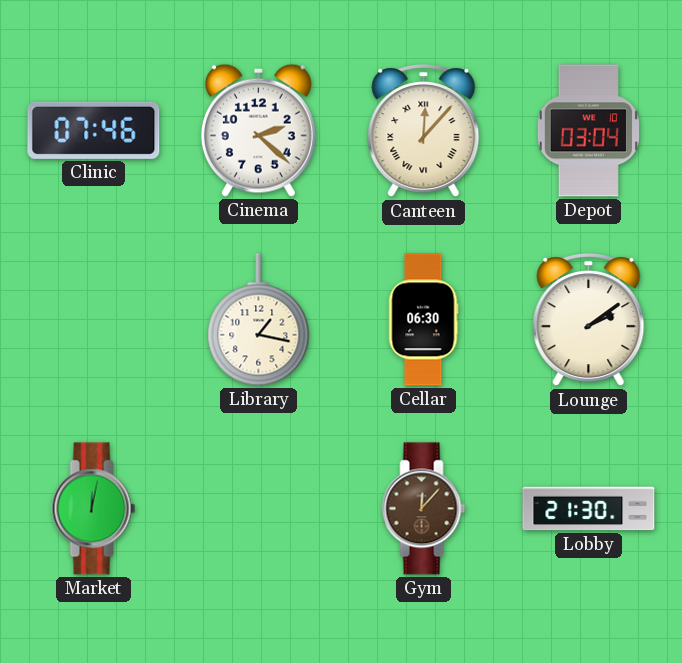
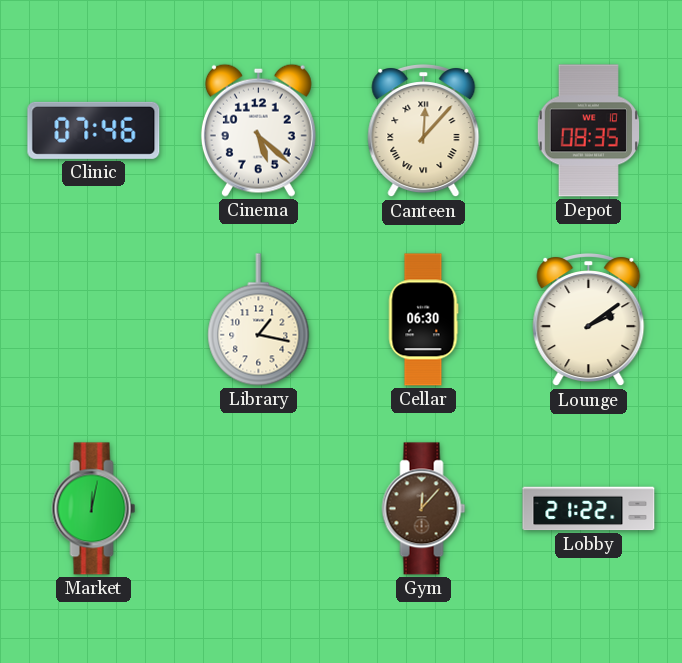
Cinema: 2:22 -> 5:22 (258, 130)
Depot: 03:04 -> 08:35 (588, 131)
Lobby: 21:30 -> 21:22 (589, 509)
